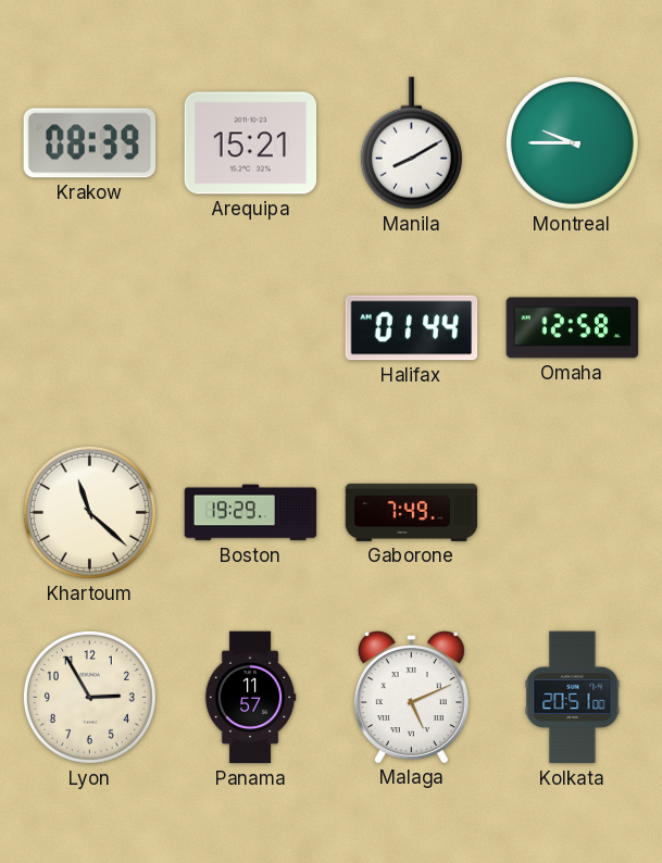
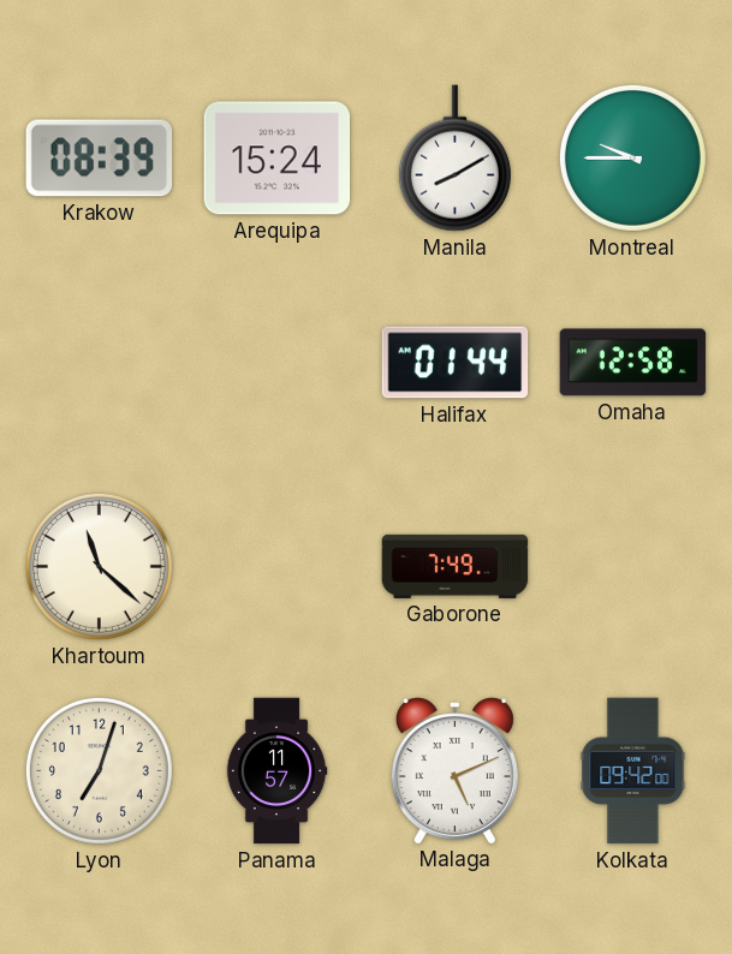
Arequipa: 15:21 -> 15:24 (278, 159)
Boston: 19:29 -> none (251, 513)
Lyon: 2:55 -> 7:03 (99, 770)
Kolkata: 20:51 -> 09:42 (633, 771)
